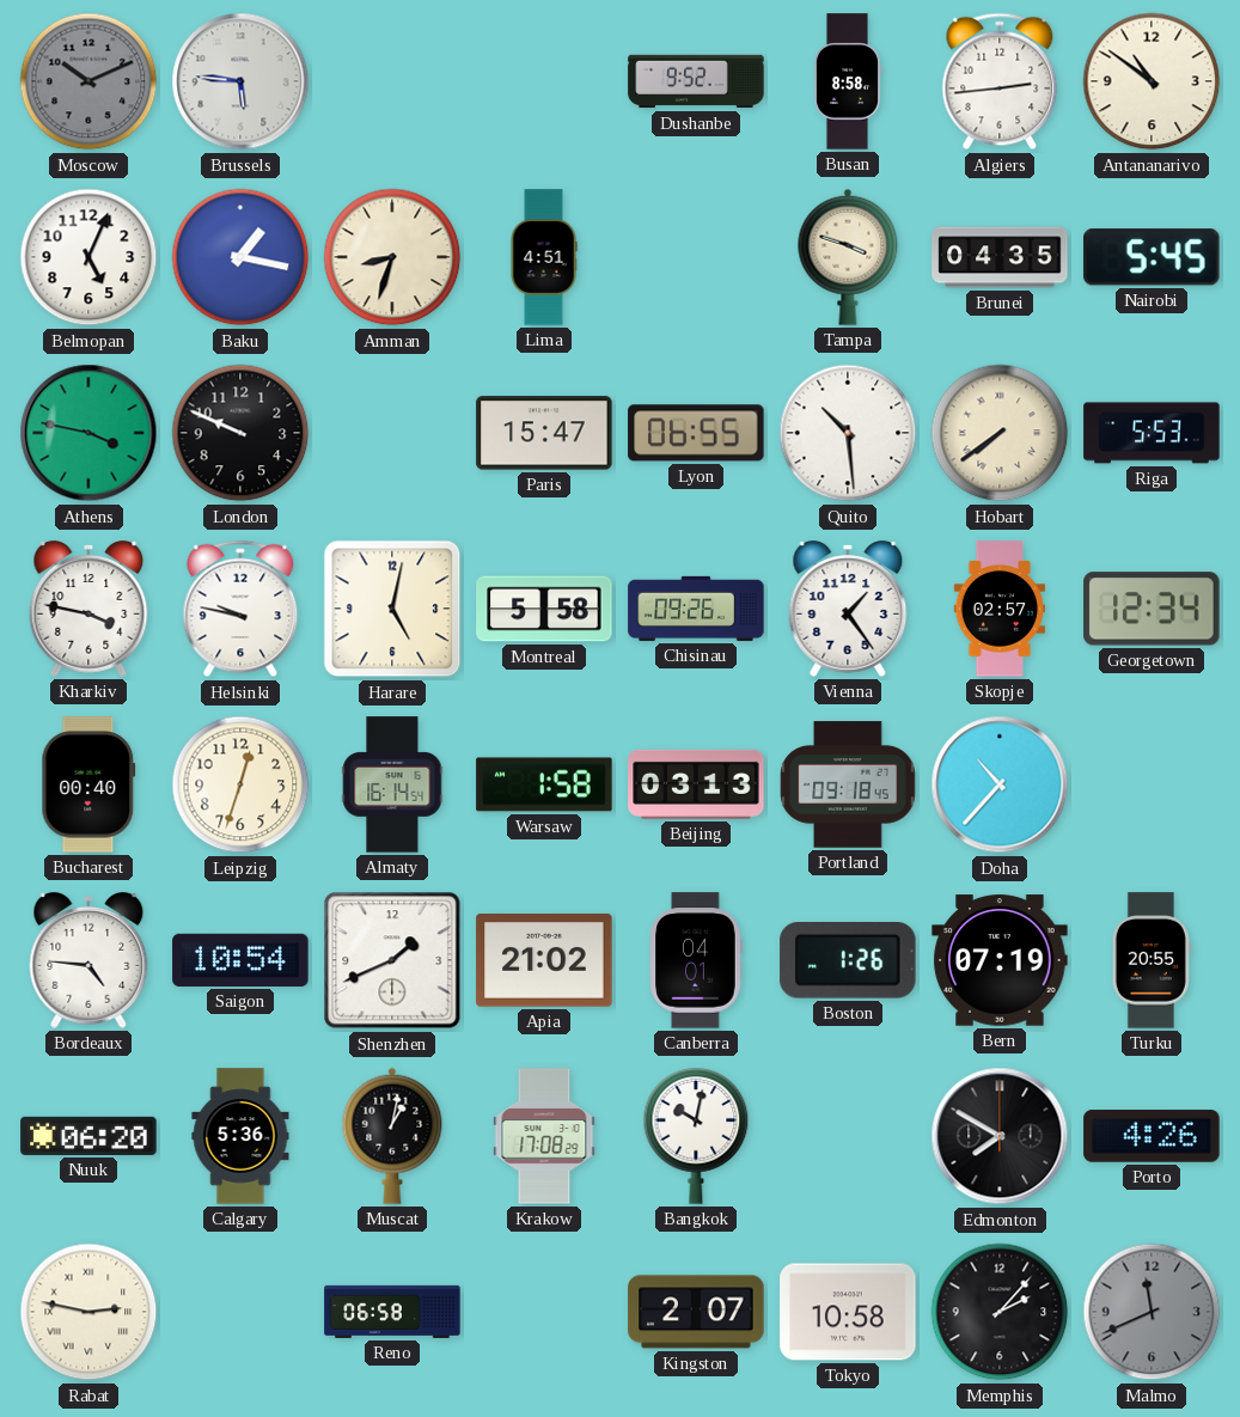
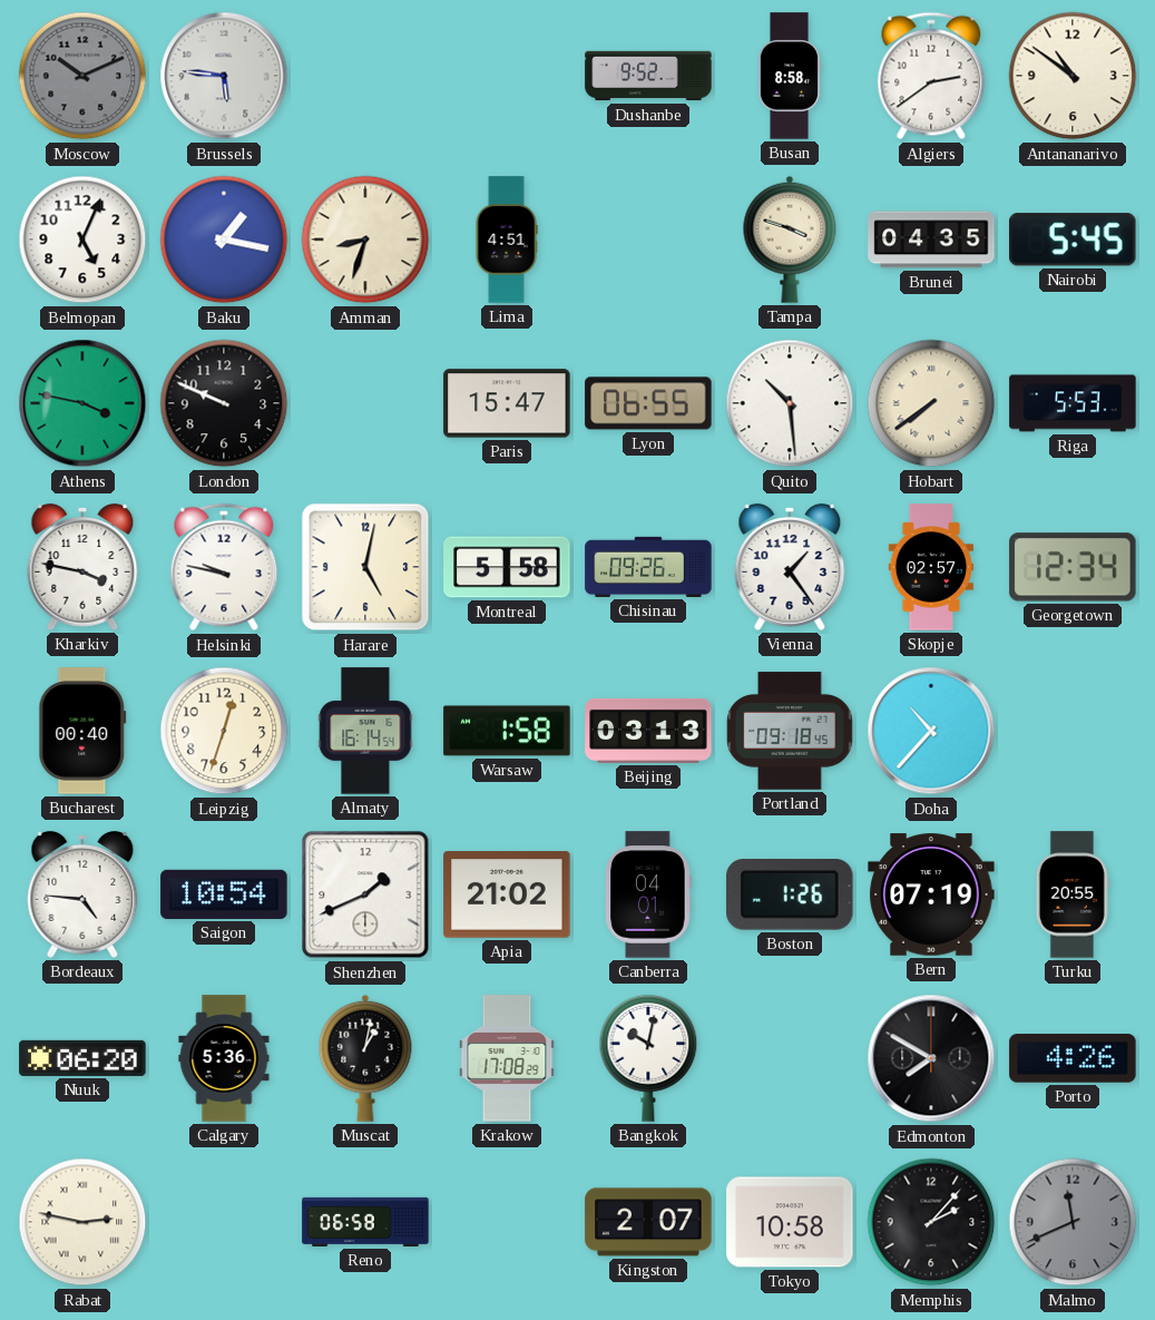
Algiers: 2:44 -> 2:39 (931, 76)
